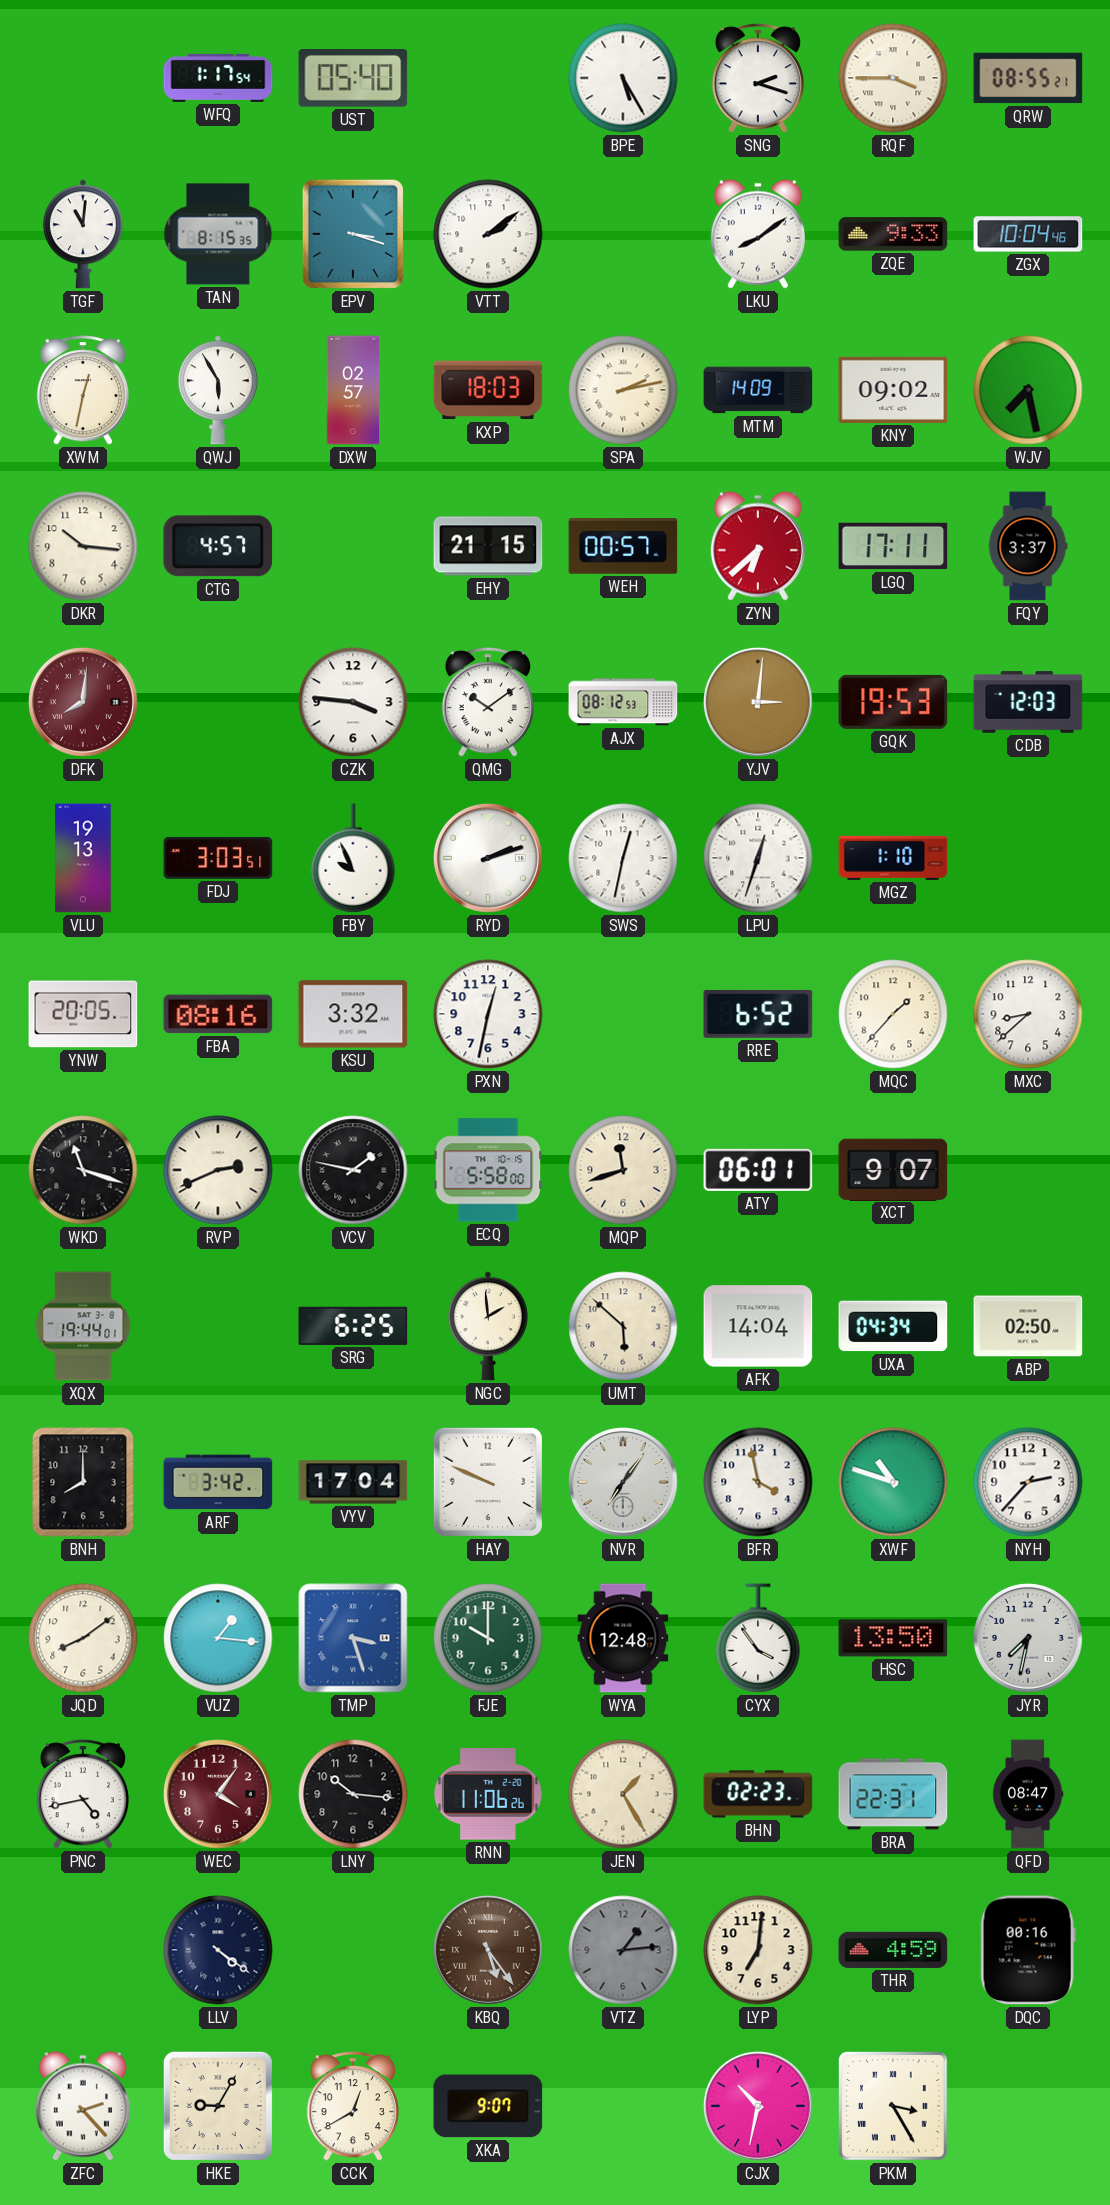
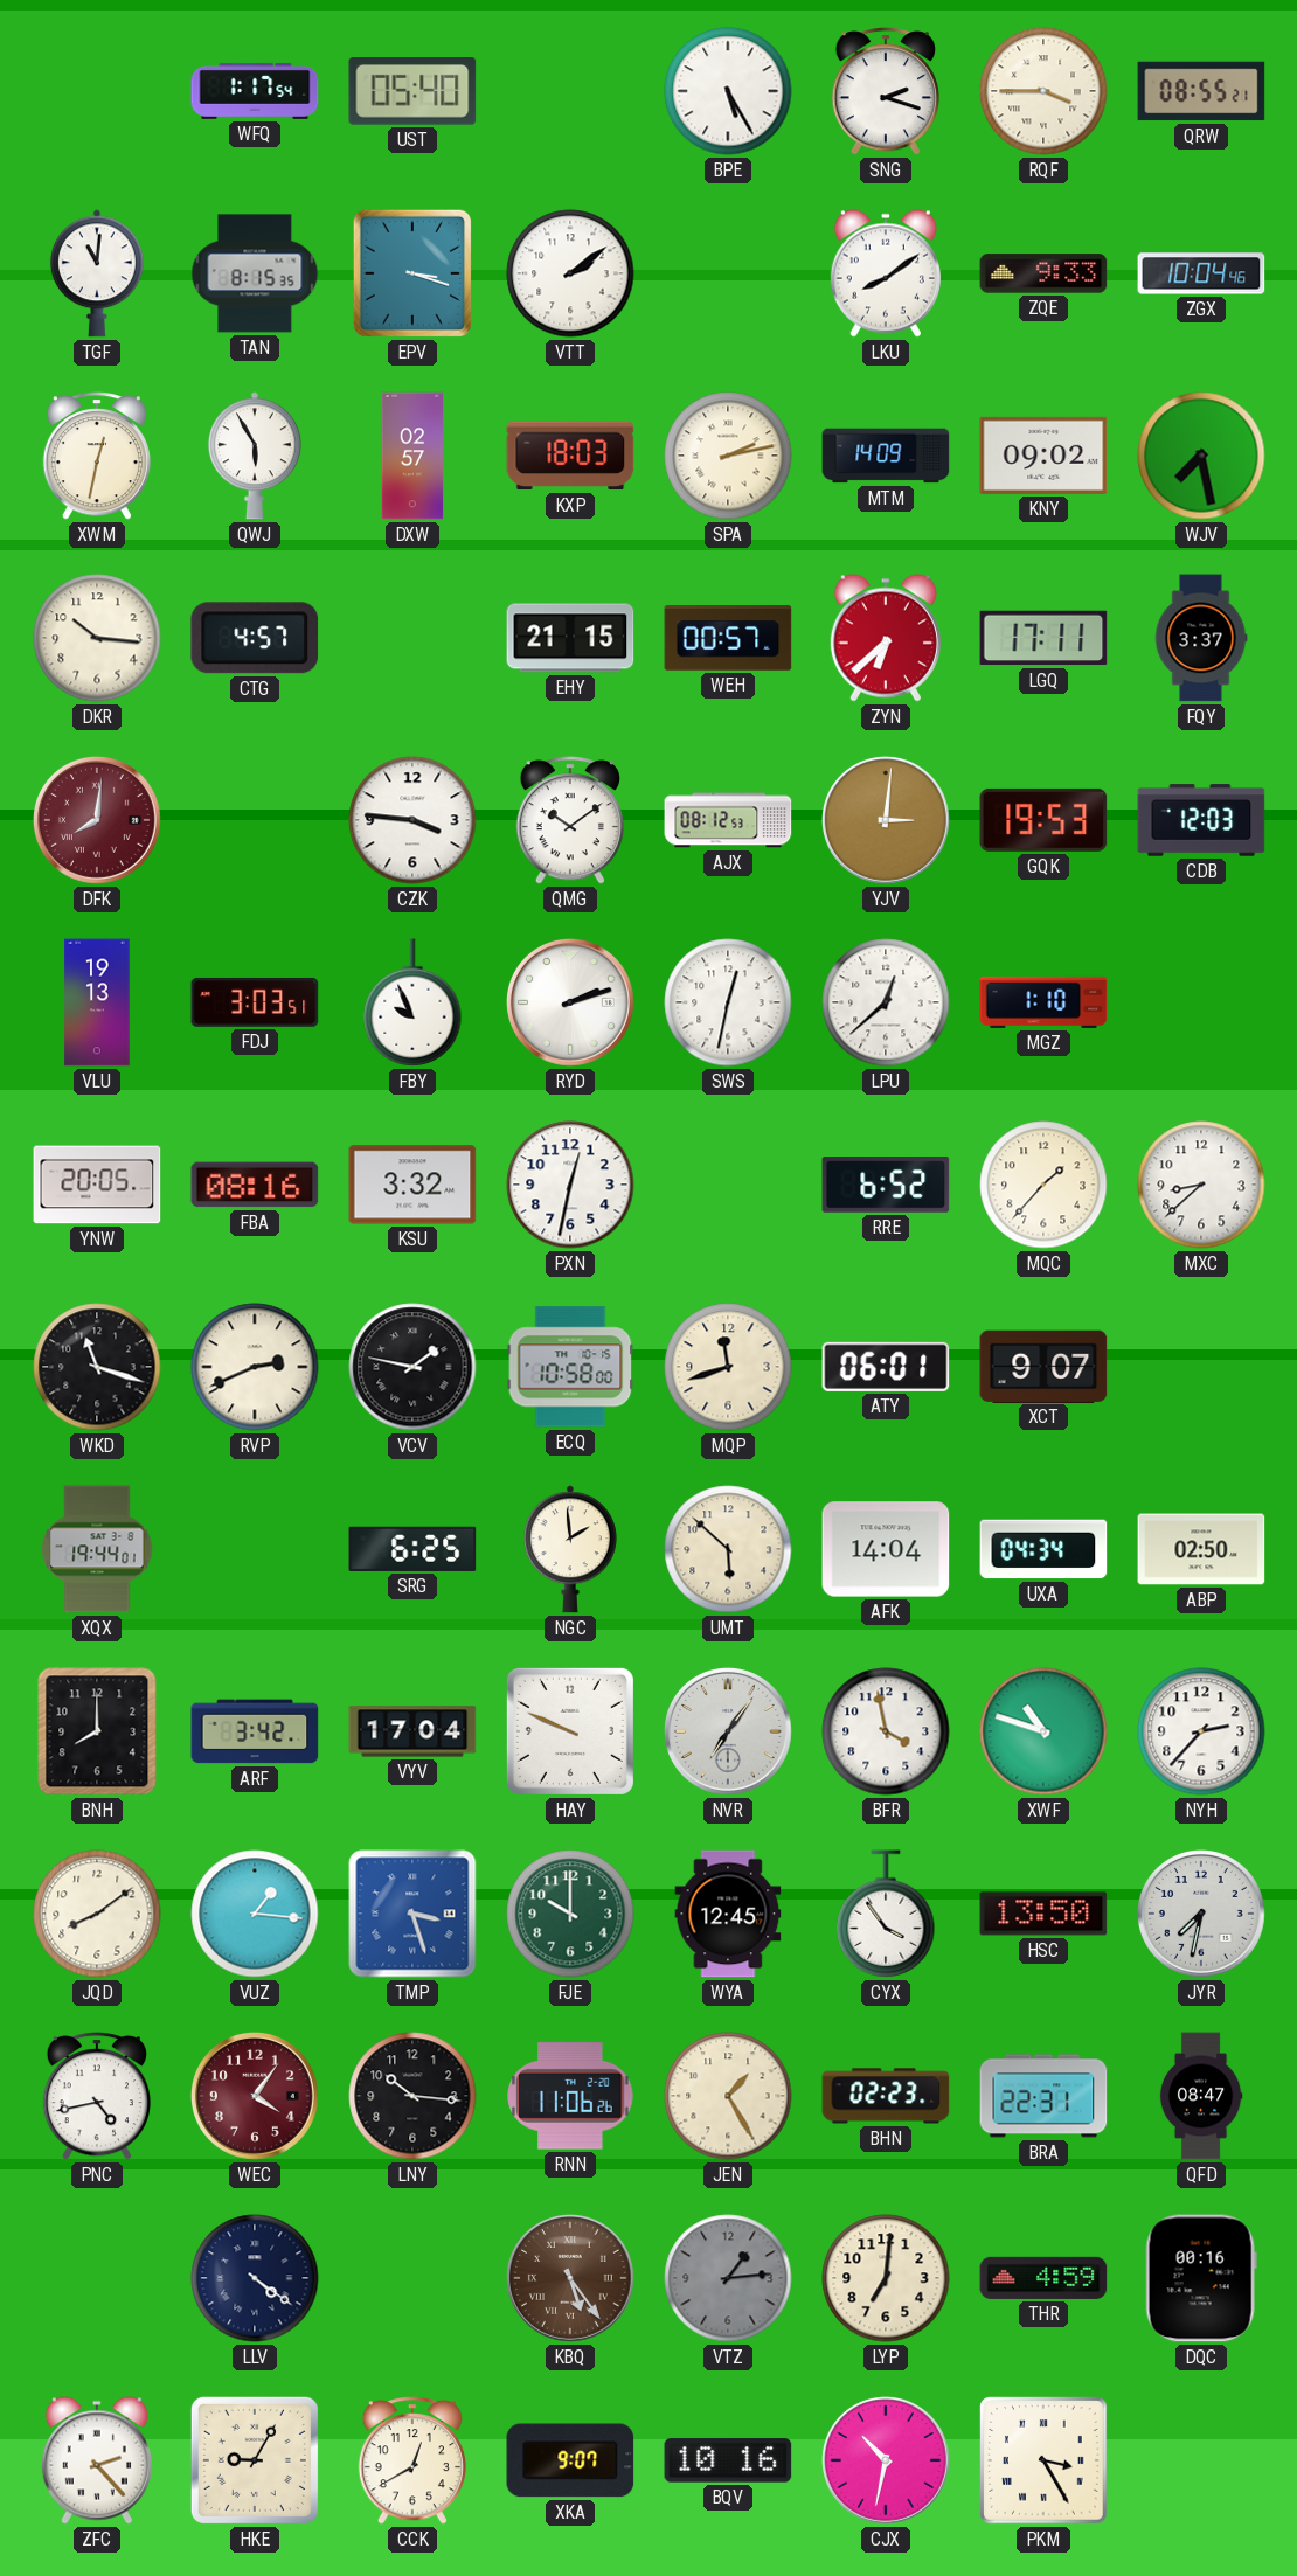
LPU: 12:33 -> 12:38 (886, 1002)
ECQ: 5:58 -> 10:58 (570, 1367)
WYA: 12:48 -> 12:45 (728, 1914)
BQV: none -> 10:16 (728, 2460)
